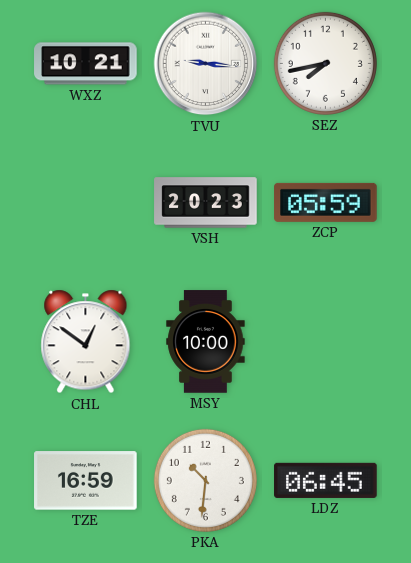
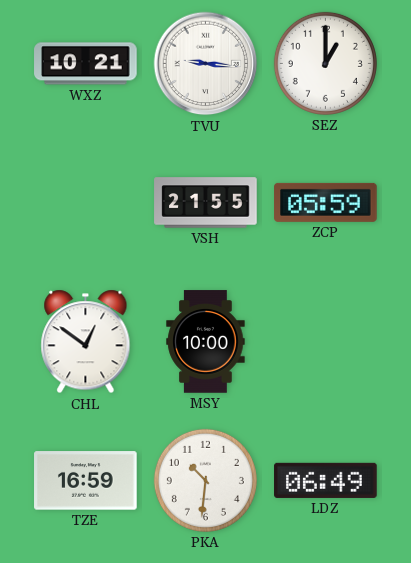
SEZ: 7:43 -> 1:00 (325, 63)
VSH: 20:23 -> 21:55 (206, 203)
LDZ: 06:45 -> 06:49 (326, 480)
